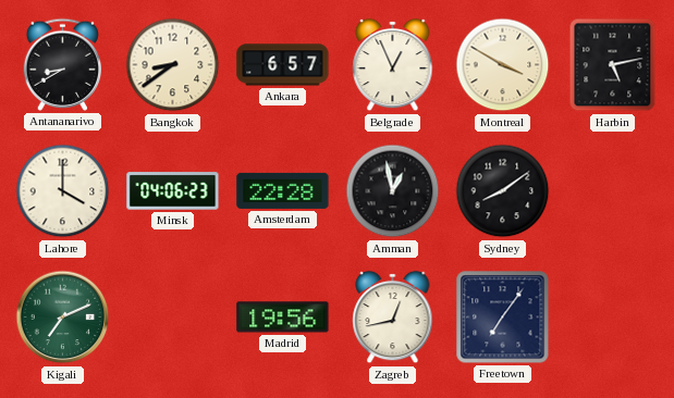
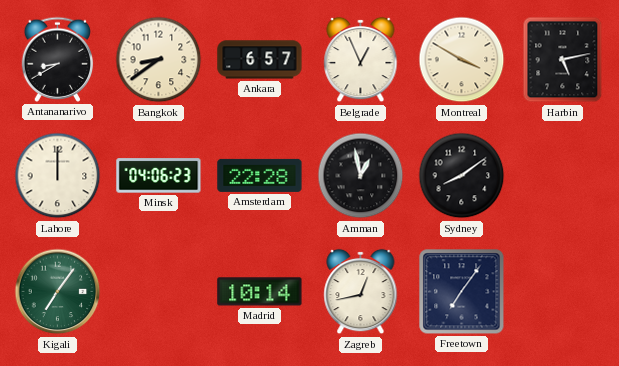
Lahore: 4:00 -> 12:00 (58, 176)
Kigali: 7:11 -> 7:06 (58, 292)
Madrid: 19:56 -> 10:14 (260, 292)
